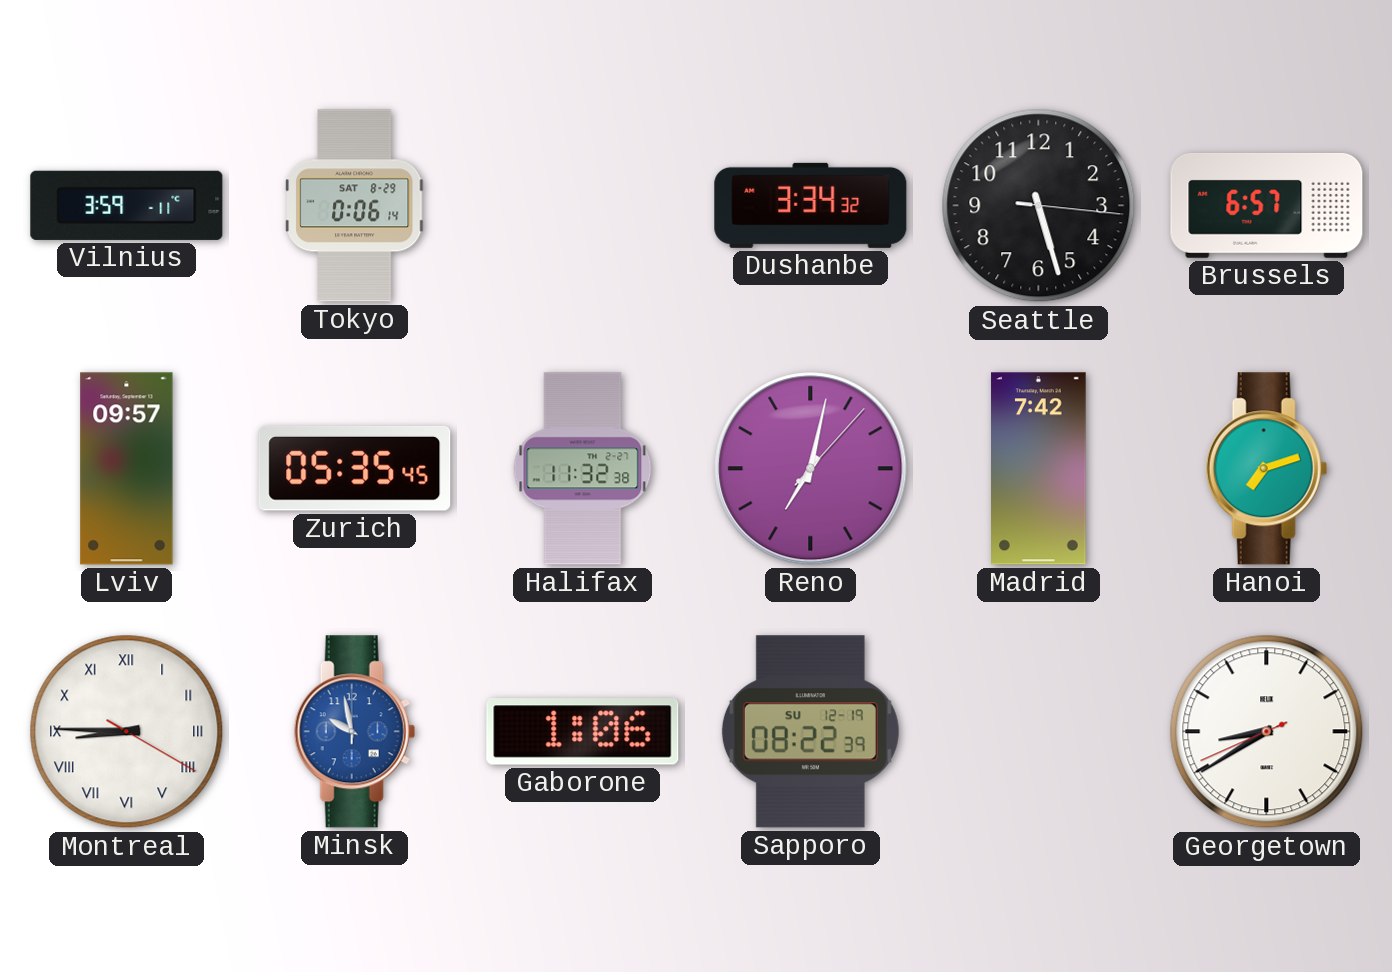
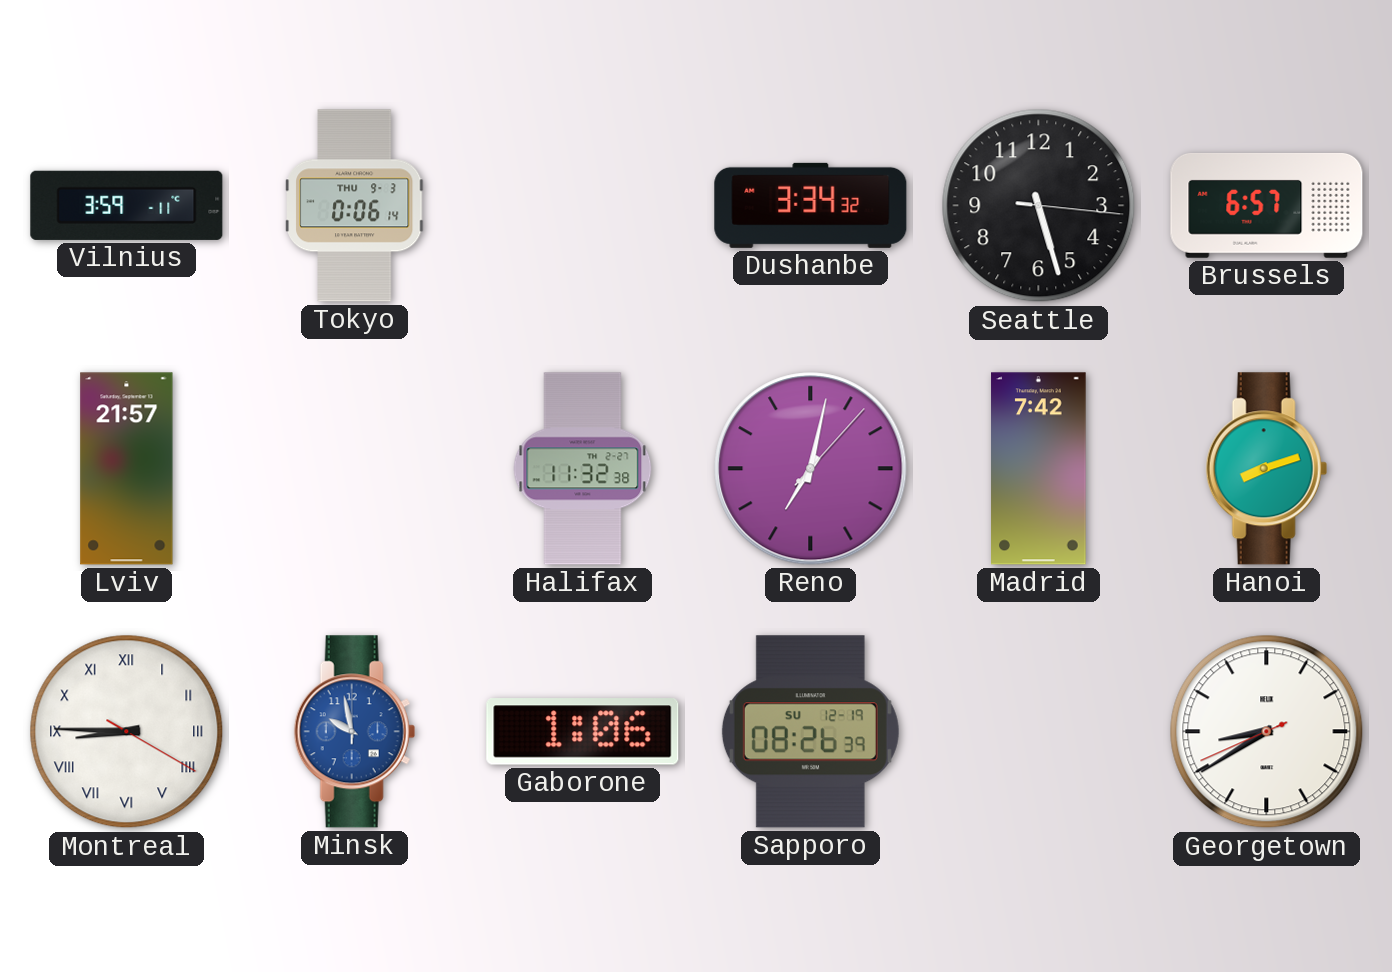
Tokyo date: SAT 8-29 -> THU 9-3 (355, 206)
Lviv: 09:57 -> 21:57 (127, 469)
Zurich: 05:35 -> none (355, 468)
Hanoi: 7:12 -> 8:12 (1266, 469)
Sapporo: 08:22 -> 08:26 (810, 732)
